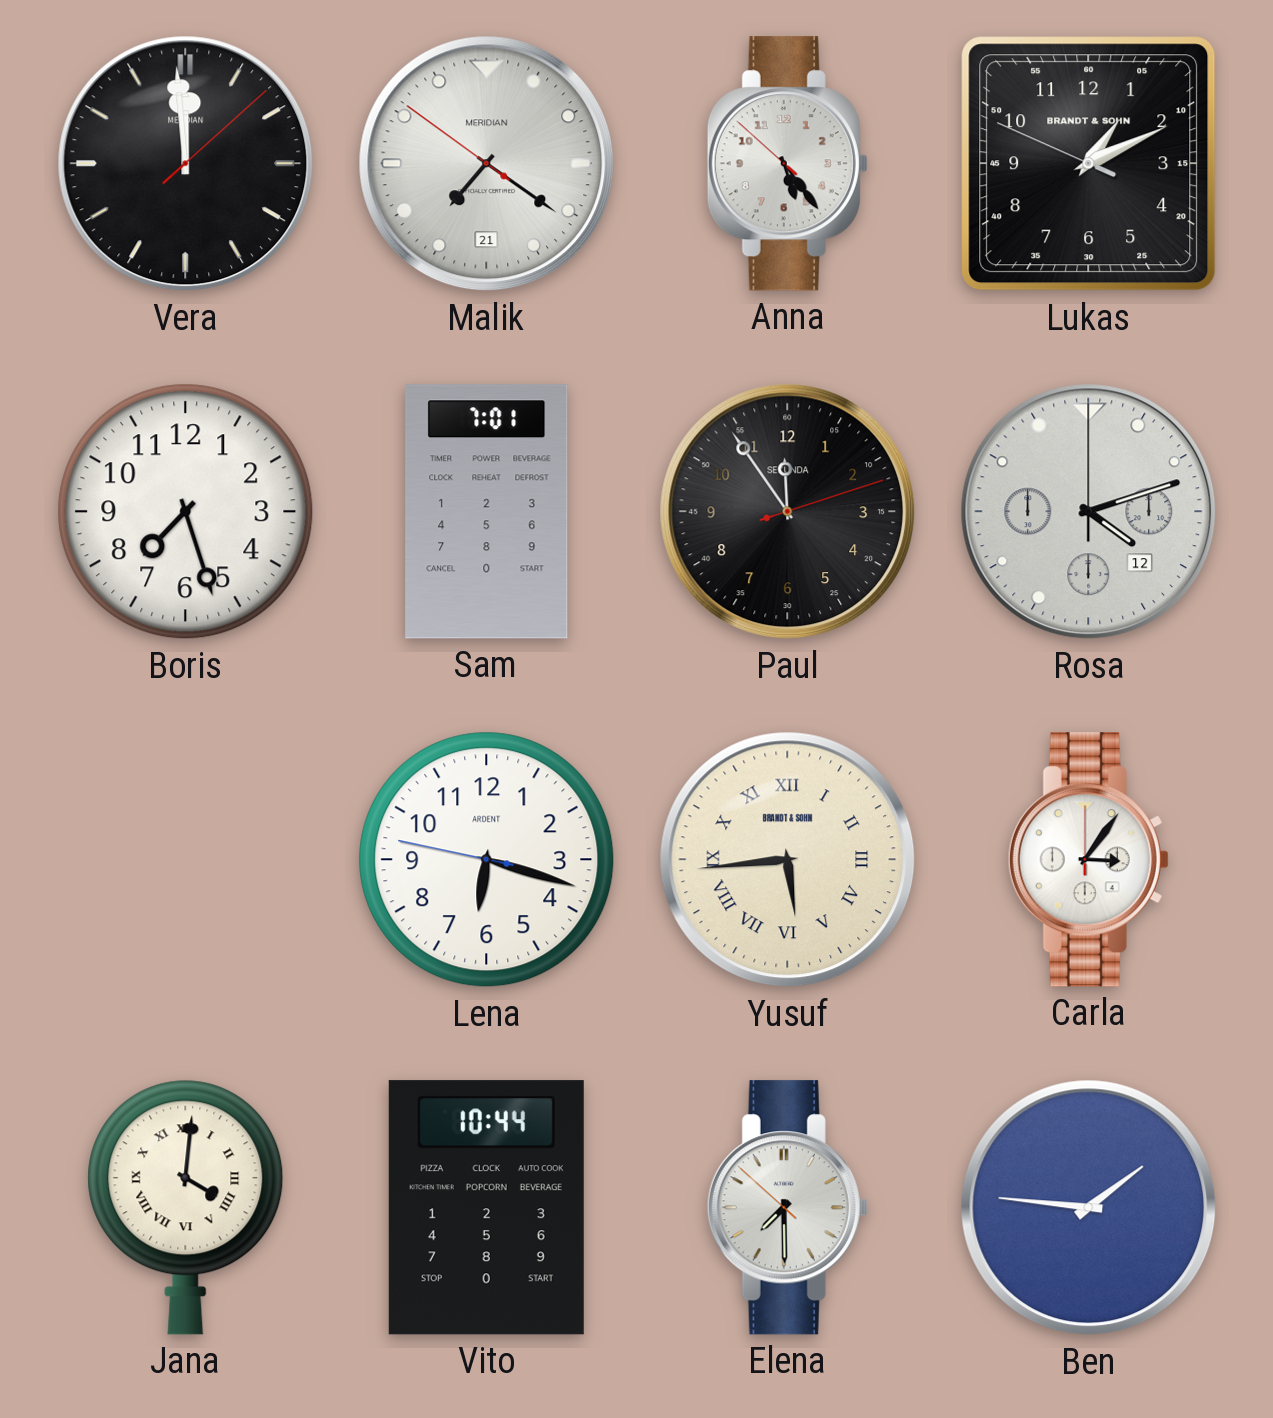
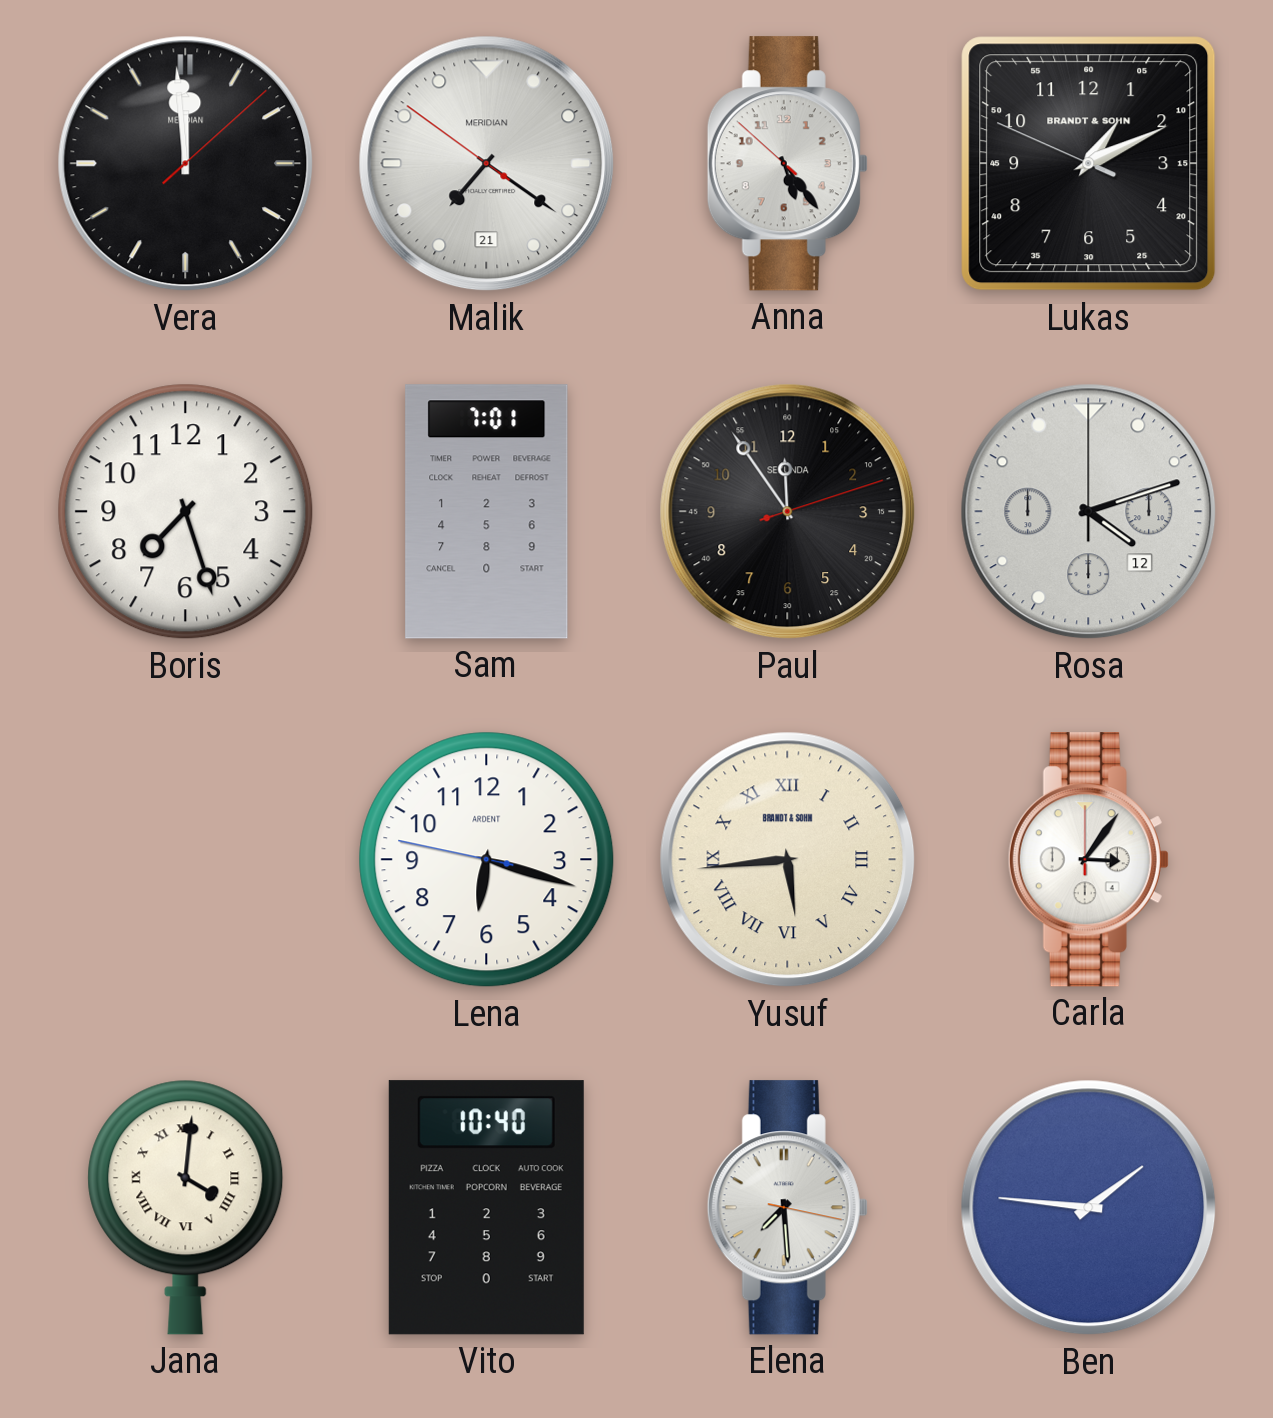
Vito: 10:44 -> 10:40 (486, 1208)
Elena: 7:29:52 -> 7:29:17 (787, 1208)
